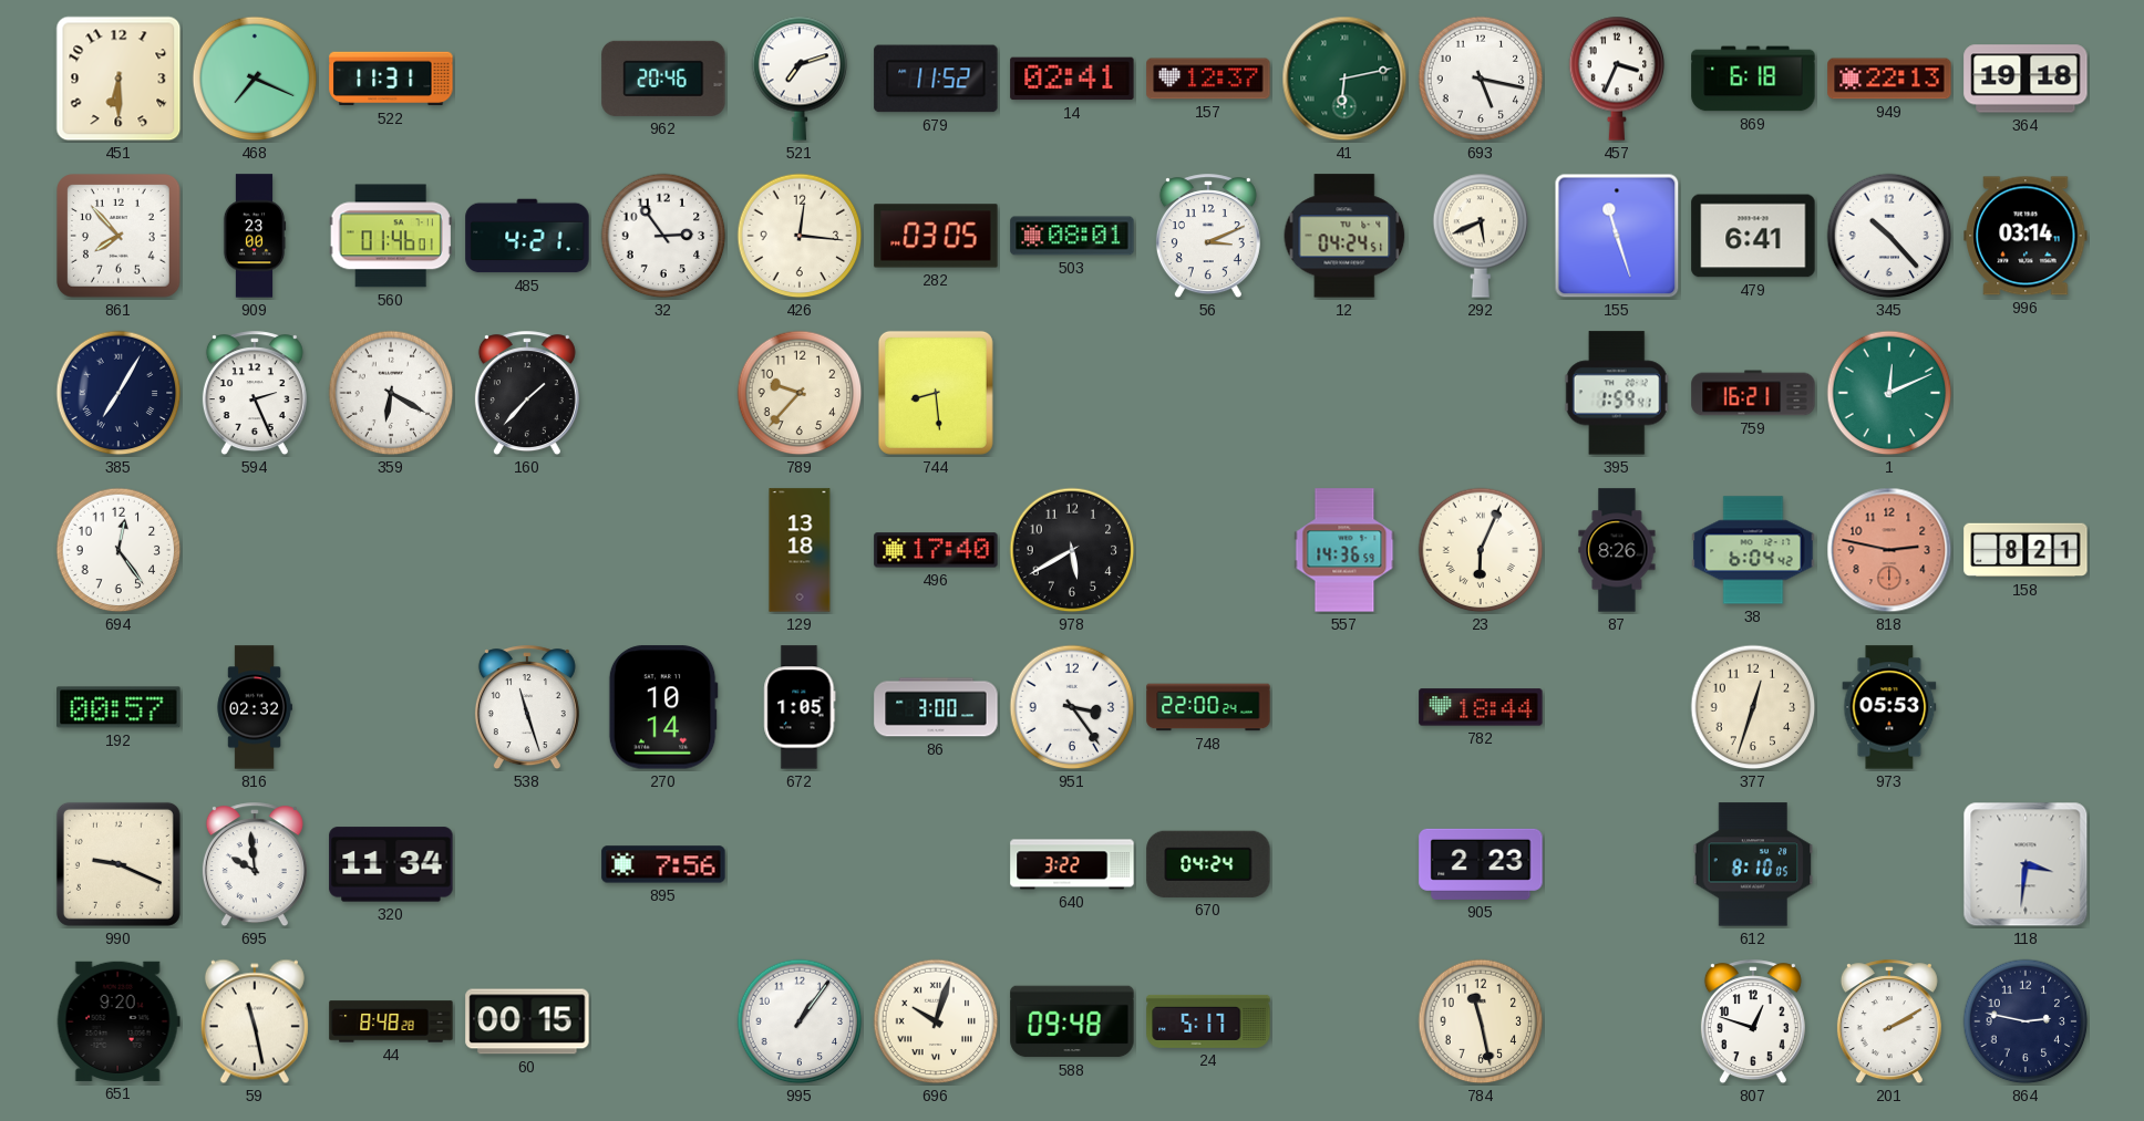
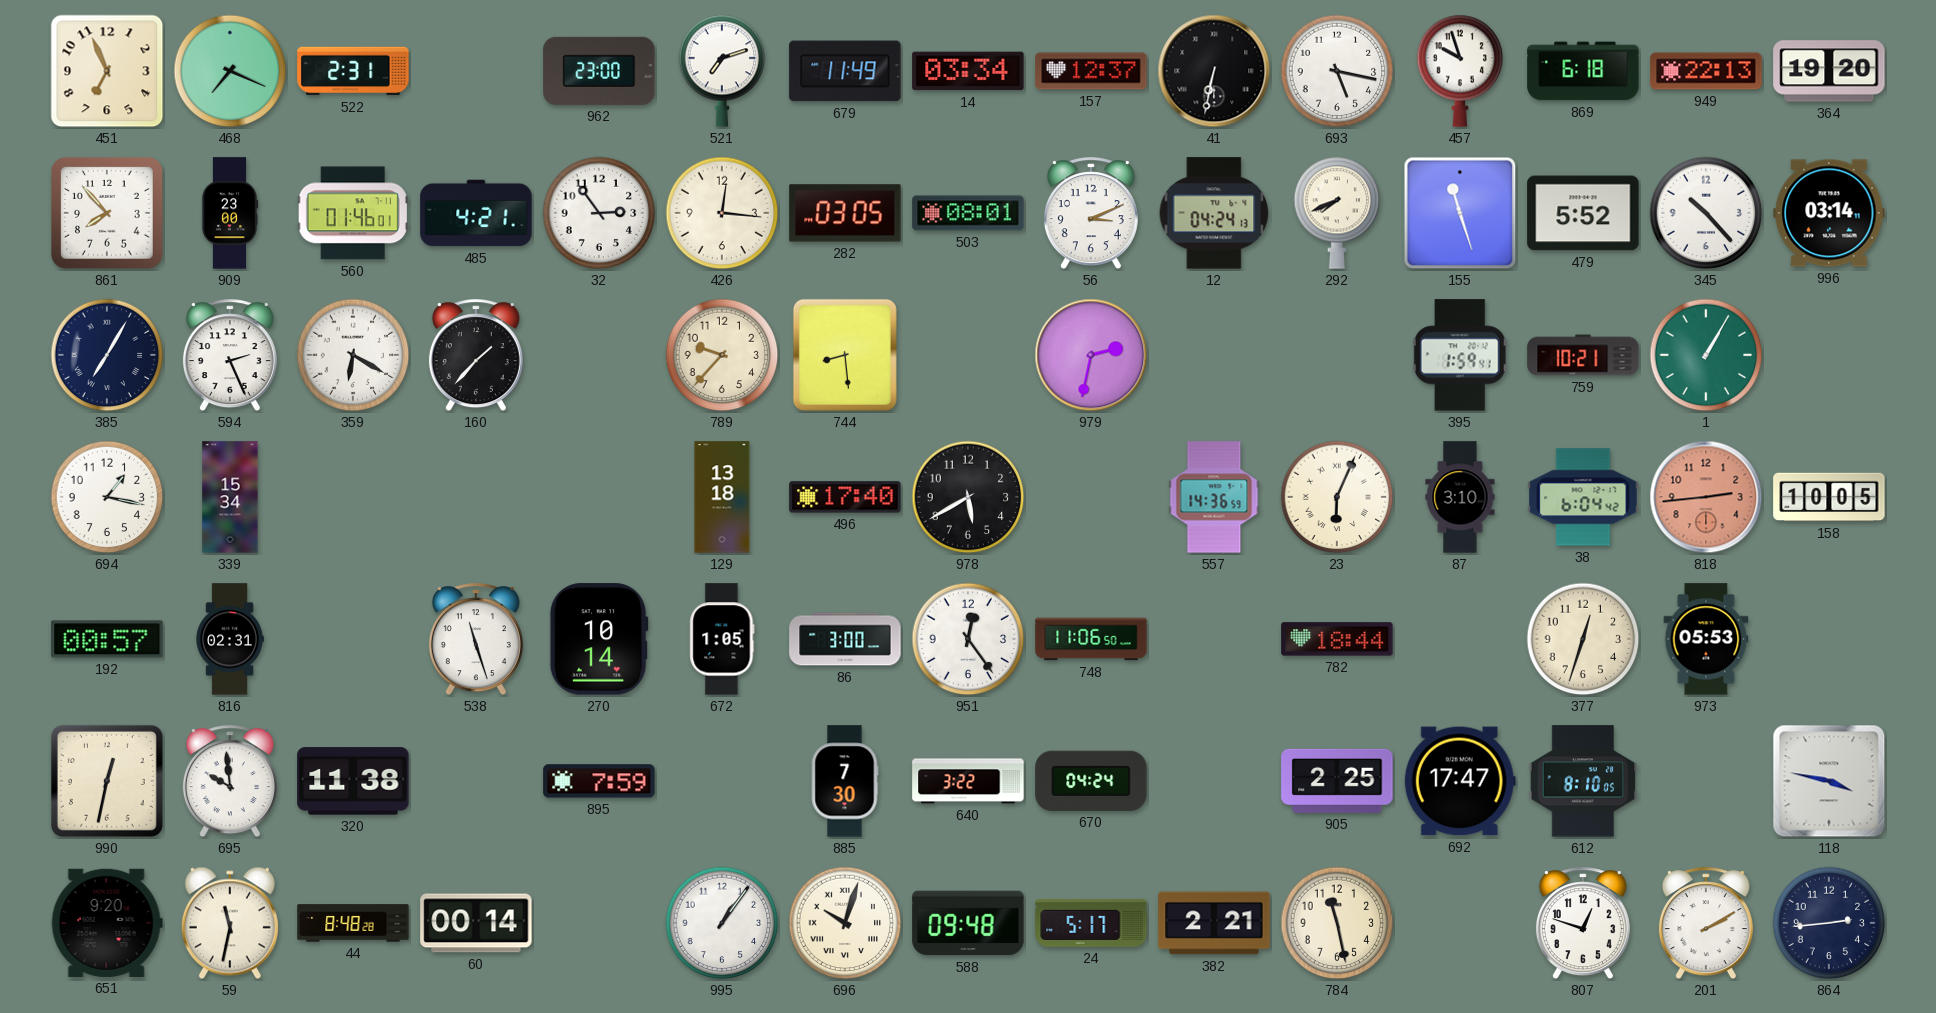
451: 6:30 -> 6:56 (107, 71)
522: 11:31 -> 2:31 (353, 71)
962: 20:46 -> 23:00 (599, 71)
679: 11:52 -> 11:49 (845, 71)
14: 02:41 -> 03:34 (968, 71)
41: 6:13 -> 6:32 (1214, 71)
41 dial: green -> black (1214, 71)
457: 3:34 -> 9:57 (1460, 71)
364: 19:18 -> 19:20 (1829, 71)
12: 04:24:51 -> 04:24:13 (1214, 213)
292: 5:41 -> 7:41 (1337, 213)
479: 6:41 -> 5:52 (1583, 213)
979: none -> 2:32 (1091, 355)
759: 16:21 -> 10:21 (1583, 355)
1: 12:11 -> 1:05 (1706, 355)
694: 12:24 -> 1:17 (107, 497)
339: none -> 15:34 (230, 497)
87: 8:26 -> 3:10 (1460, 497)
818: 2:47 -> 2:44 (1706, 497)
158: 8:21 -> 10:05 (1829, 497)
816: 02:32 -> 02:31 (230, 639)
951: 3:24 -> 12:24 (968, 639)
748: 22:00 -> 11:06 (1091, 639)
990: 9:19 -> 12:32 (107, 781)
320: 11:34 -> 11:38 (353, 781)
895: 7:56 -> 7:59 (599, 781)
885: none -> 7:30 (845, 781)
905: 2:23 -> 2:25 (1337, 781)
692: none -> 17:47 (1460, 781)
118: 3:31 -> 3:47 (1829, 781)
59: 11:28 -> 11:32 (230, 923)
60: 00:15 -> 00:14 (476, 923)
382: none -> 2:21 (1214, 923)
864: 2:47 -> 2:44 (1829, 923)
